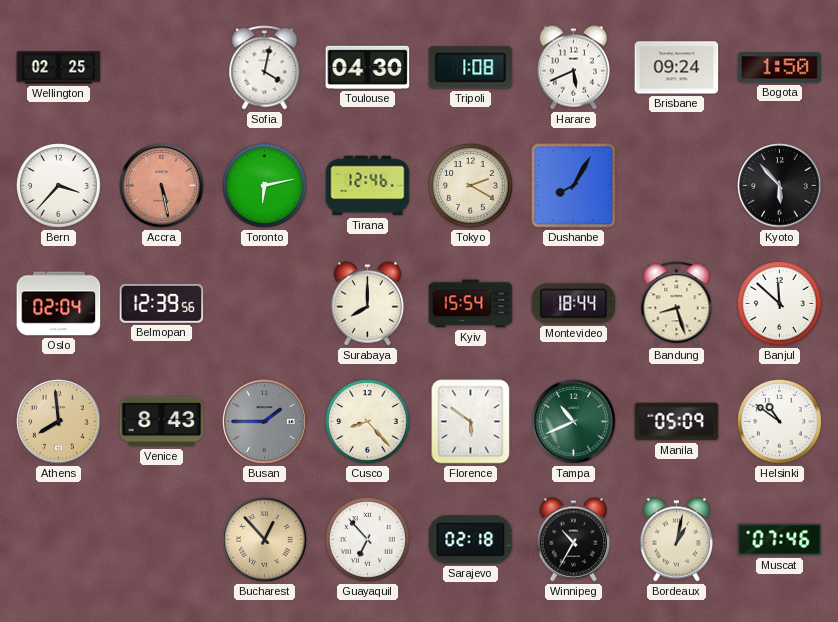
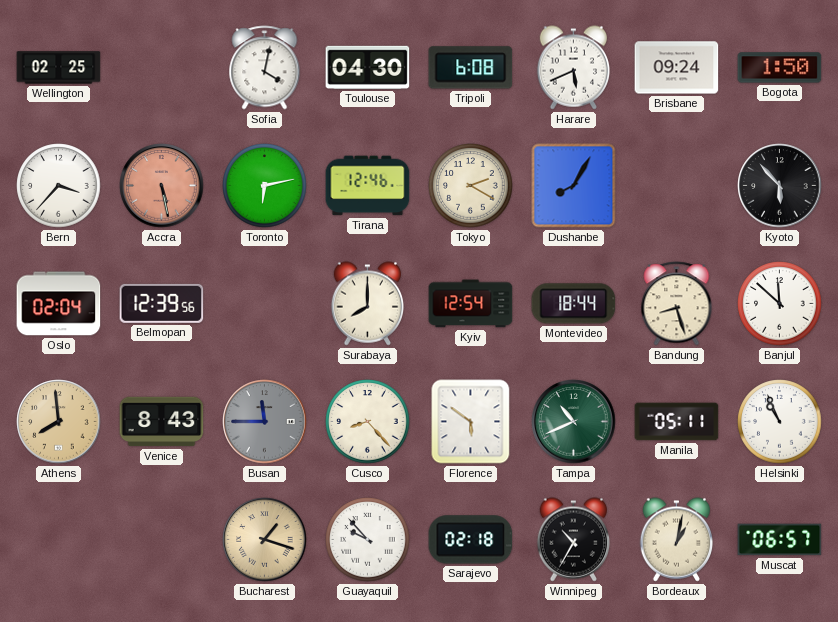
Tripoli: 1:08 -> 6:08 (471, 68)
Kyiv: 15:54 -> 12:54 (471, 304)
Busan: 1:45 -> 11:45 (265, 422)
Manila: 05:09 -> 05:11 (677, 422)
Helsinki: 10:51 -> 10:56 (780, 422)
Bucharest: 12:53 -> 1:18 (265, 540)
Guayaquil: 6:53 -> 9:53 (368, 540)
Muscat: 07:46 -> 06:57 (780, 540)
